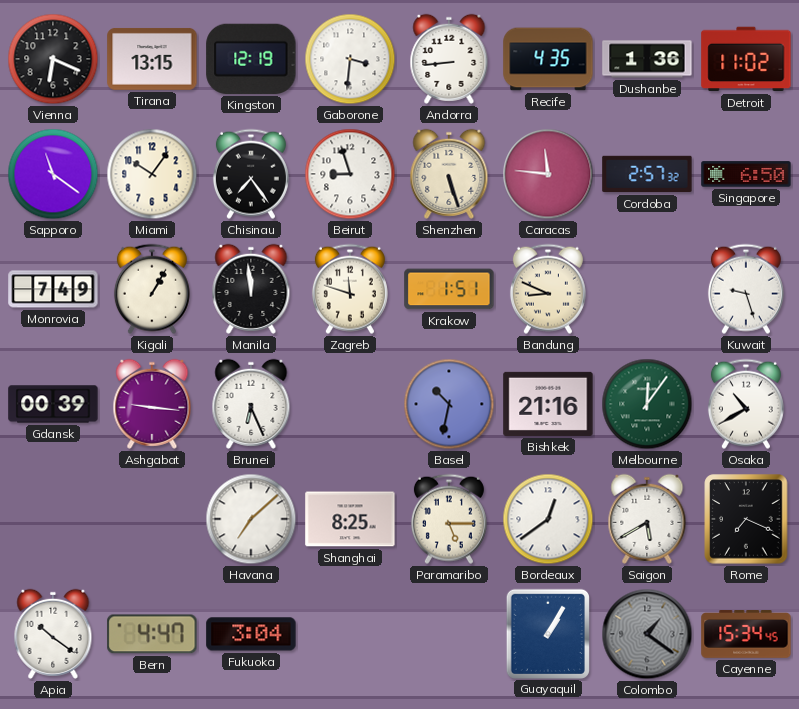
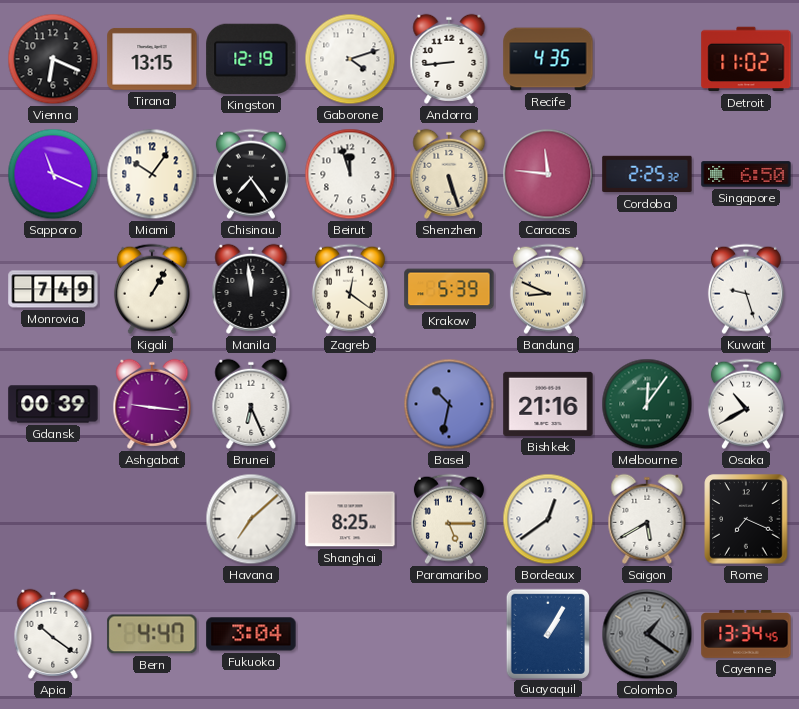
Gaborone: 3:31 -> 4:12 (350, 59)
Dushanbe: 1:36 -> none (647, 59)
Sapporo: 11:21 -> 11:19 (53, 174)
Beirut: 8:57 -> 11:57 (350, 174)
Cordoba: 2:57 -> 2:25 (647, 174)
Zagreb: 11:48 -> 12:21 (350, 289)
Krakow: 1:51 -> 5:39 (449, 289)
Cayenne: 15:34 -> 13:34 (746, 634)
